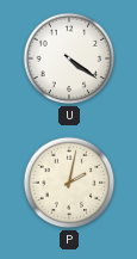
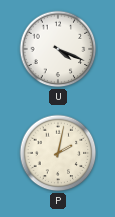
U: 4:21 -> 4:19 (58, 49)
